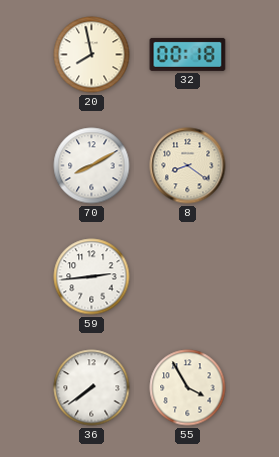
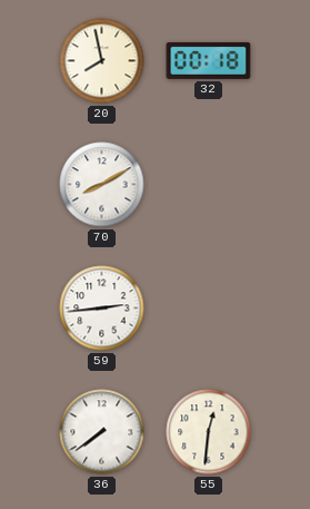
8: 8:21 -> none (188, 166)
55: 3:55 -> 12:31 (209, 432)
